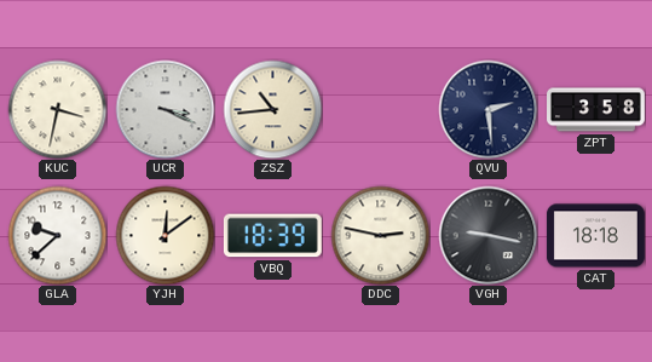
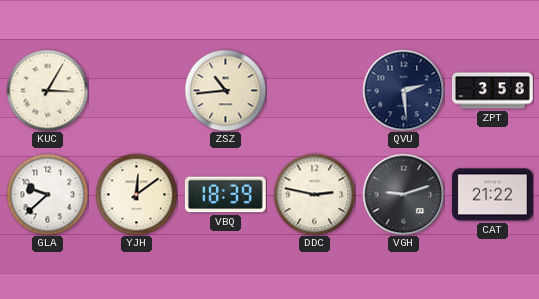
KUC: 3:32 -> 3:05 (47, 90)
UCR: 3:19 -> none (165, 109)
VGH: 9:17 -> 9:12 (403, 194)
CAT: 18:18 -> 21:22 (493, 195)
